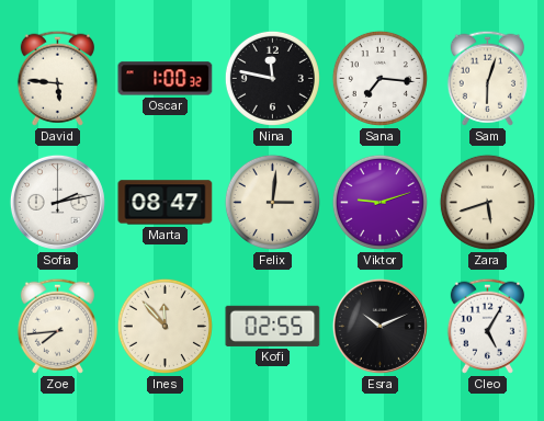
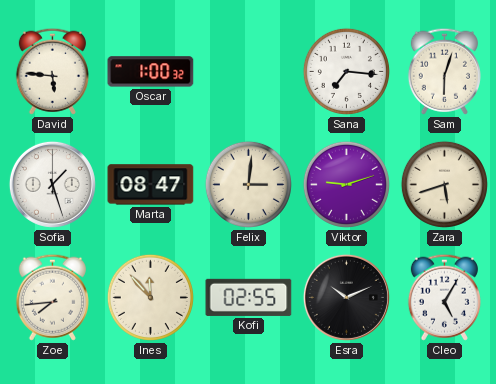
Nina: 11:47 -> none (272, 78)
Sofia: 2:13 -> 1:27 (52, 184)
